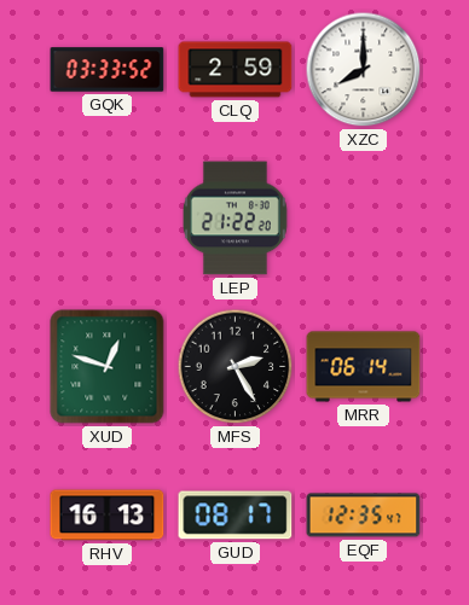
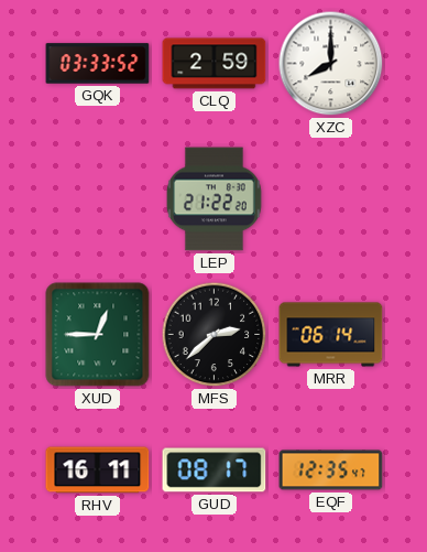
XUD: 12:48 -> 12:45 (98, 335)
MFS: 2:25 -> 2:38 (215, 335)
RHV: 16:13 -> 16:11 (98, 470)
